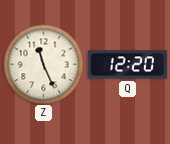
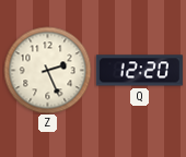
Z: 11:26 -> 2:26 (47, 70)
